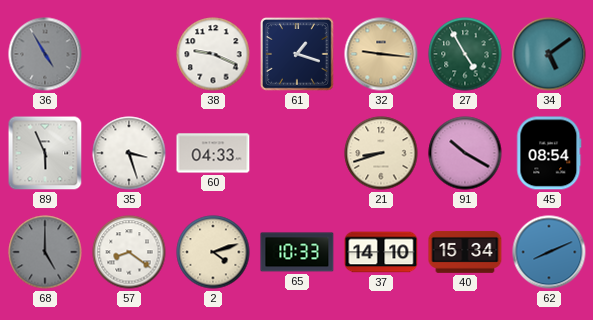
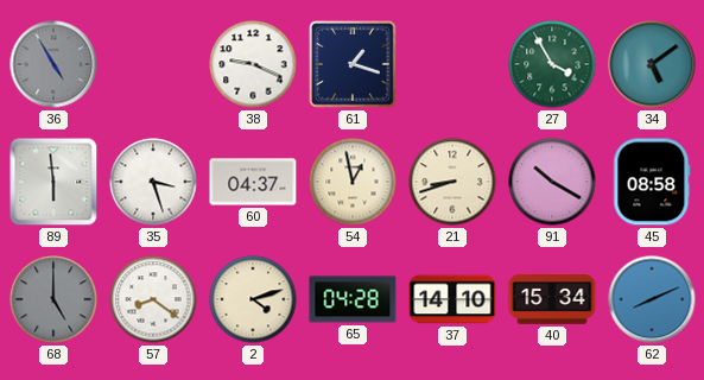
32: 9:16 -> none (381, 54)
27: 4:55 -> 3:55 (552, 64)
89: 5:56 -> 5:59 (53, 182)
60: 04:33 -> 04:37 (253, 182)
54: none -> 12:58 (353, 182)
45: 08:54 -> 08:58 (652, 182)
65: 10:33 -> 04:28 (353, 299)
